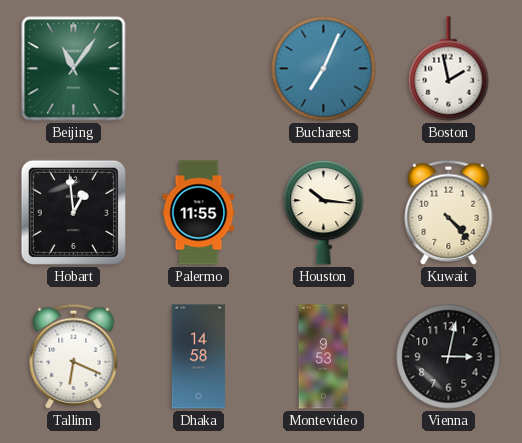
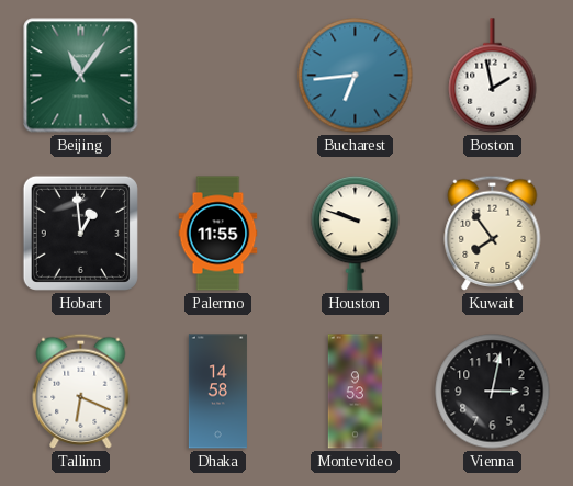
Bucharest: 7:04 -> 6:44 (356, 76)
Houston: 10:16 -> 9:48 (356, 233)
Kuwait: 4:23 -> 7:54 (493, 233)
